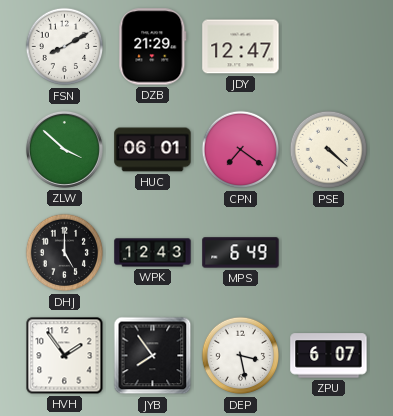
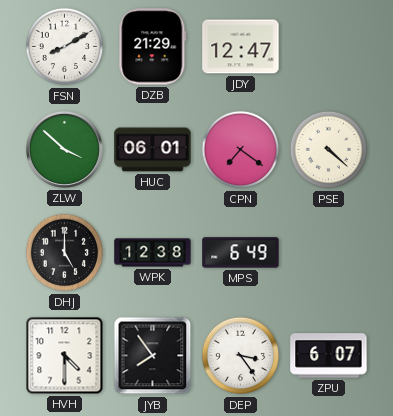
WPK: 12:43 -> 12:38 (153, 253)
HVH: 1:54 -> 4:30 (65, 356)
DEP: 3:28 -> 3:24 (241, 356)
